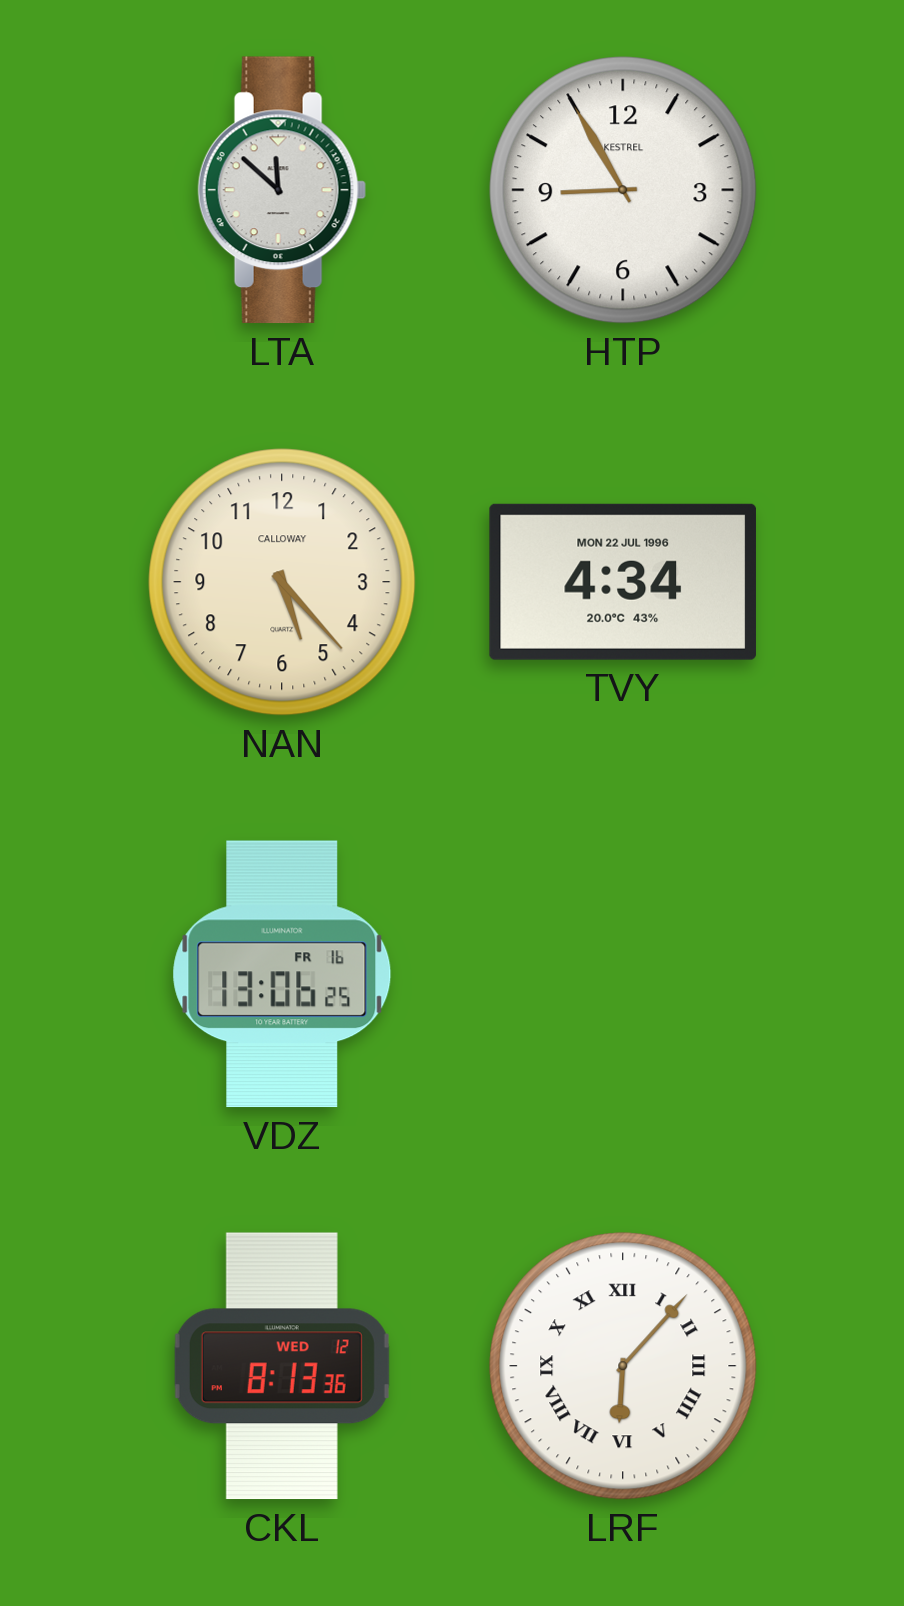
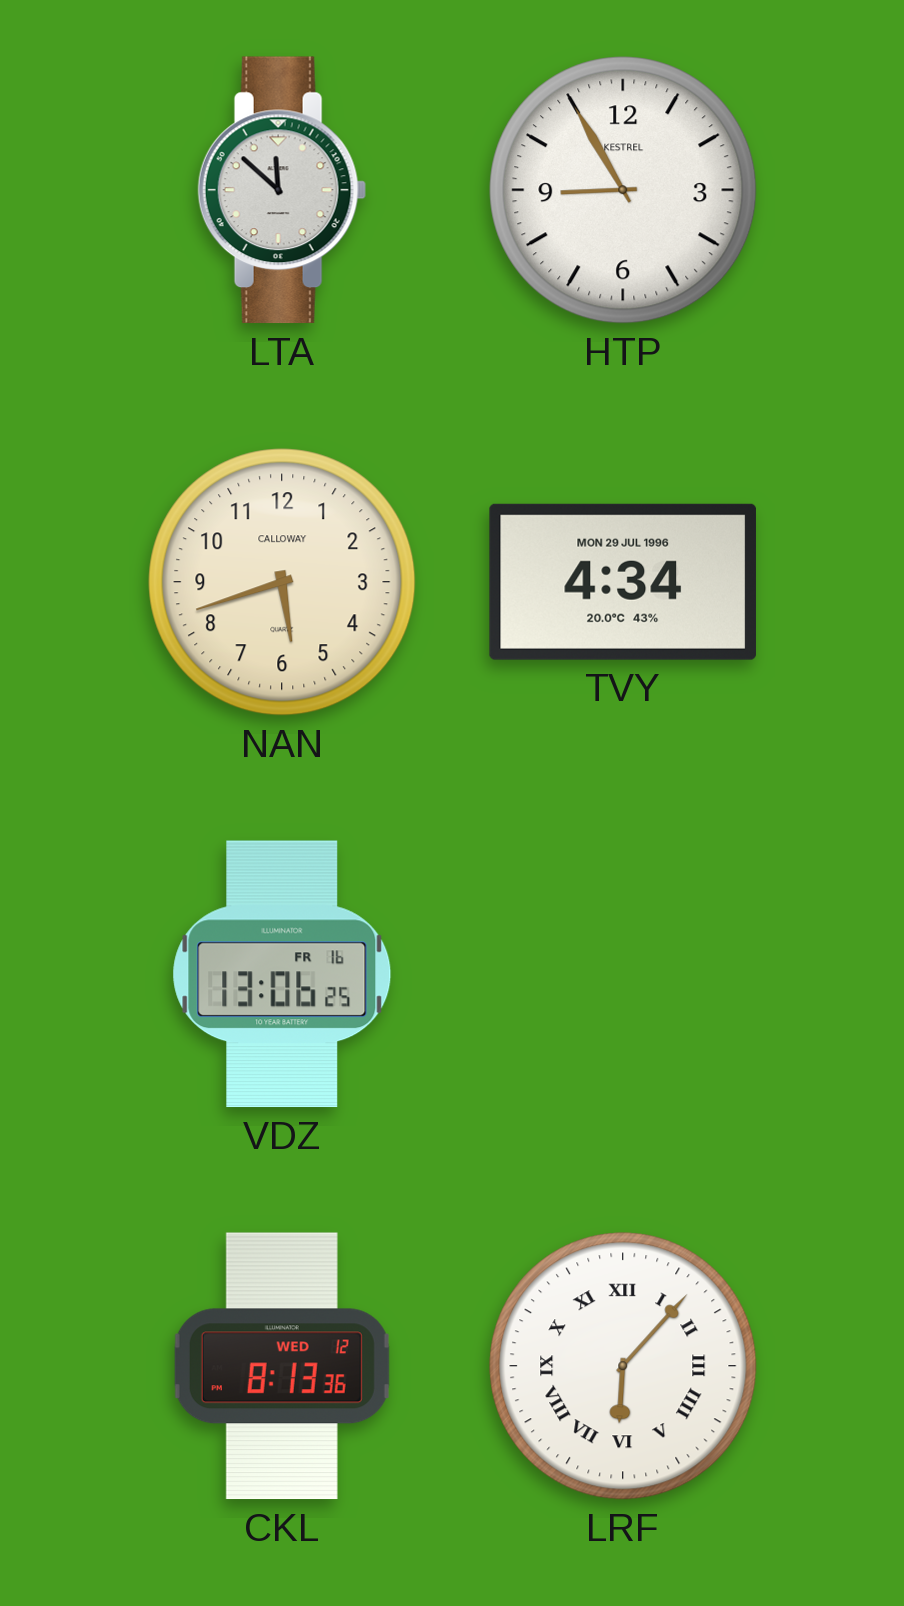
NAN: 5:23 -> 5:42 (282, 582)
TVY date: MON 22 JUL 1996 -> MON 29 JUL 1996 (623, 582)
